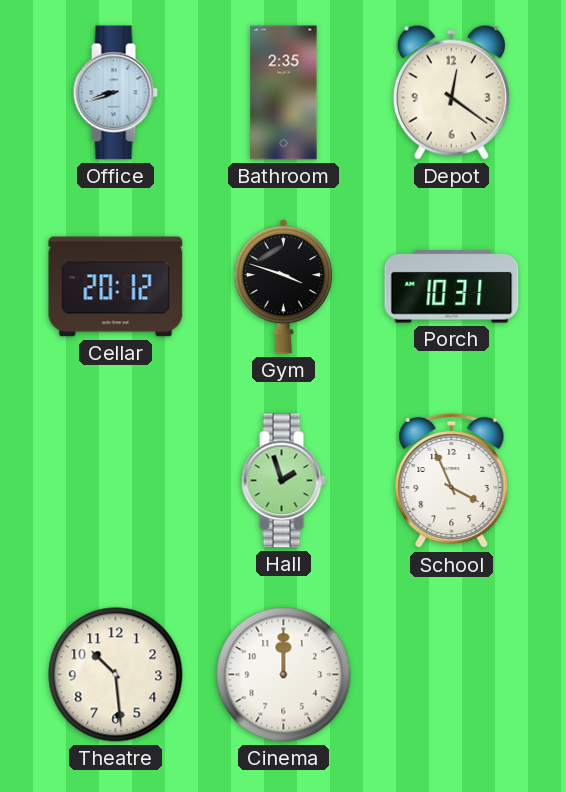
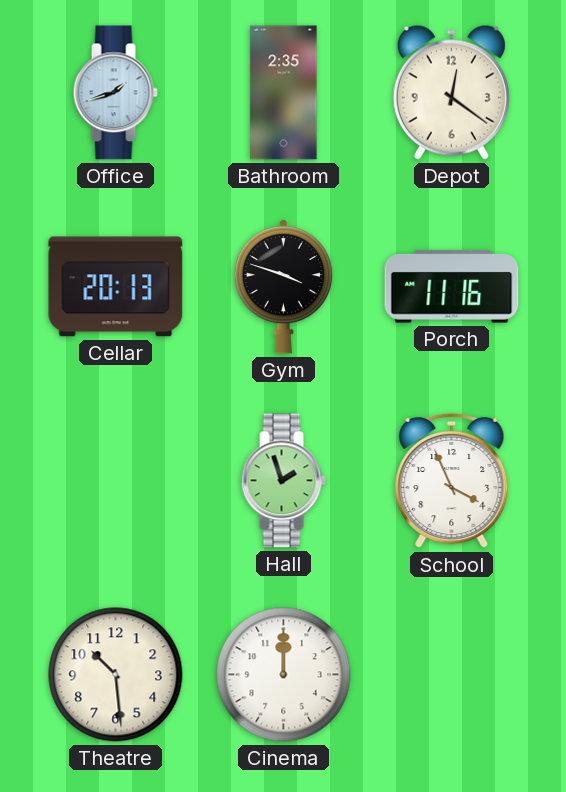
Office: 8:42 -> 1:42 (115, 93)
Cellar: 20:12 -> 20:13 (116, 287)
Porch: 10:31 -> 11:16 (452, 287)
